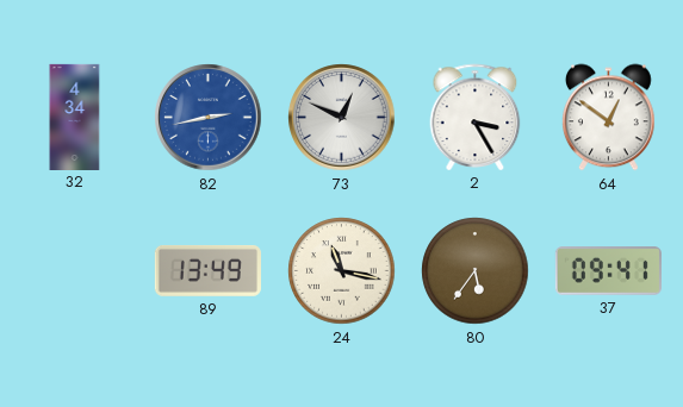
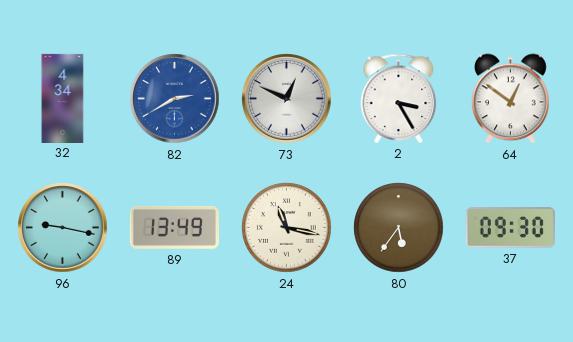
82: 2:43 -> 2:40 (175, 99)
96: none -> 9:17 (63, 228)
37: 09:41 -> 09:30 (510, 228)
